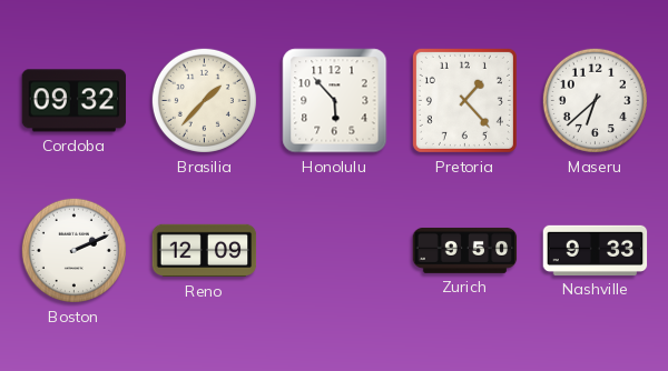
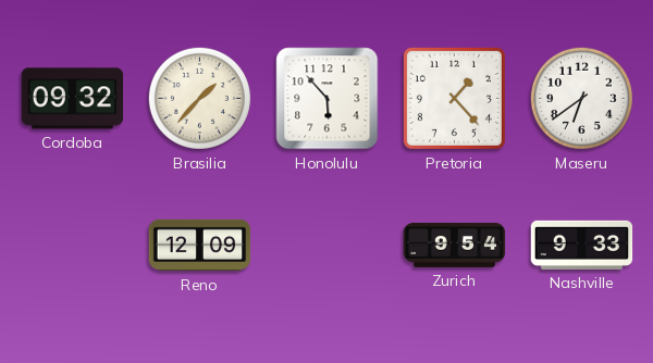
Maseru: 6:38 -> 6:39 (581, 98)
Boston: 2:11 -> none (73, 250)
Zurich: 9:50 -> 9:54 (455, 245)
